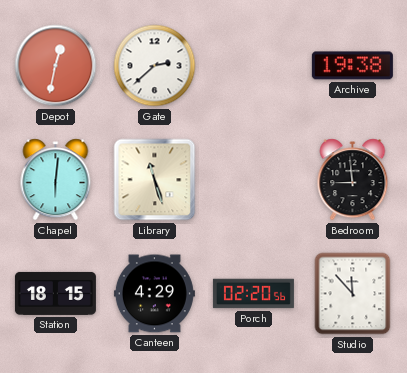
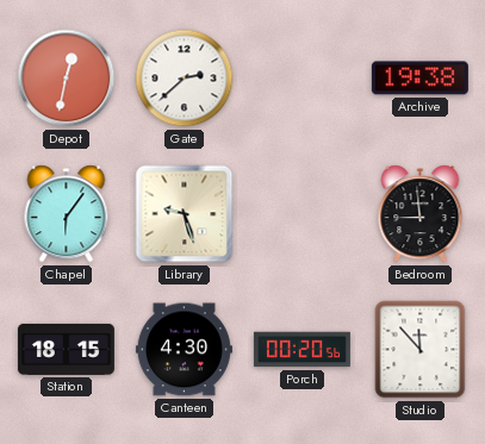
Chapel: 6:01 -> 6:06 (67, 214)
Library: 11:27 -> 9:27 (185, 214)
Canteen: 4:29 -> 4:30 (184, 350)
Porch: 02:20 -> 00:20 (301, 350)
